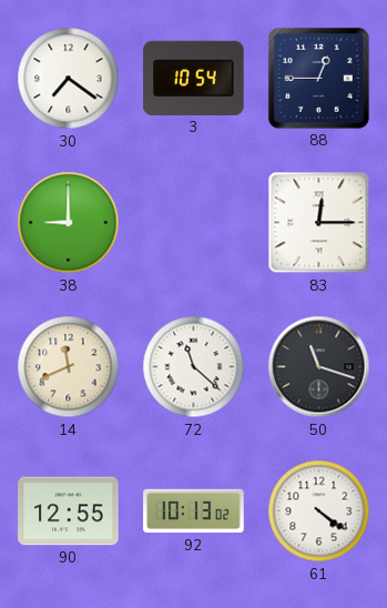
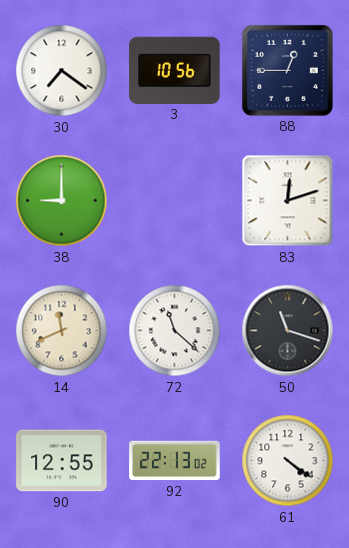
3: 10:54 -> 10:56 (175, 70)
83: 12:15 -> 12:12 (288, 201)
92: 10:13 -> 22:13 (175, 461)
